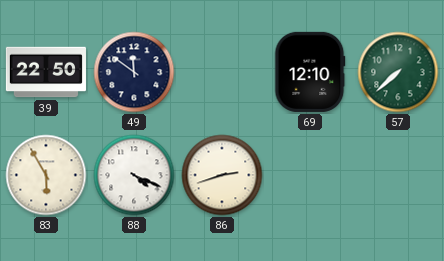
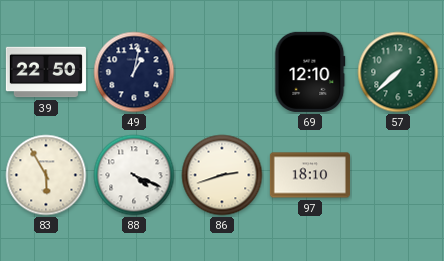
49: 11:51 -> 1:02 (134, 72)
97: none -> 18:10 (310, 175)
